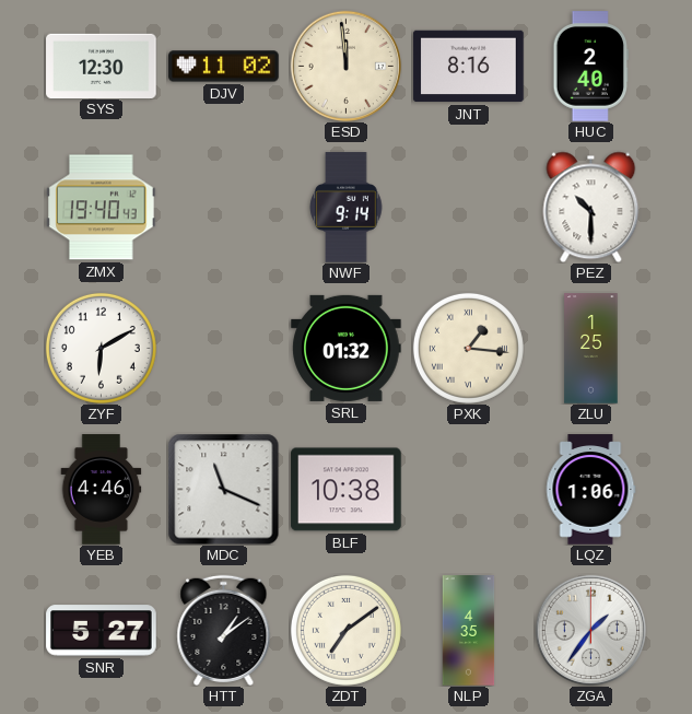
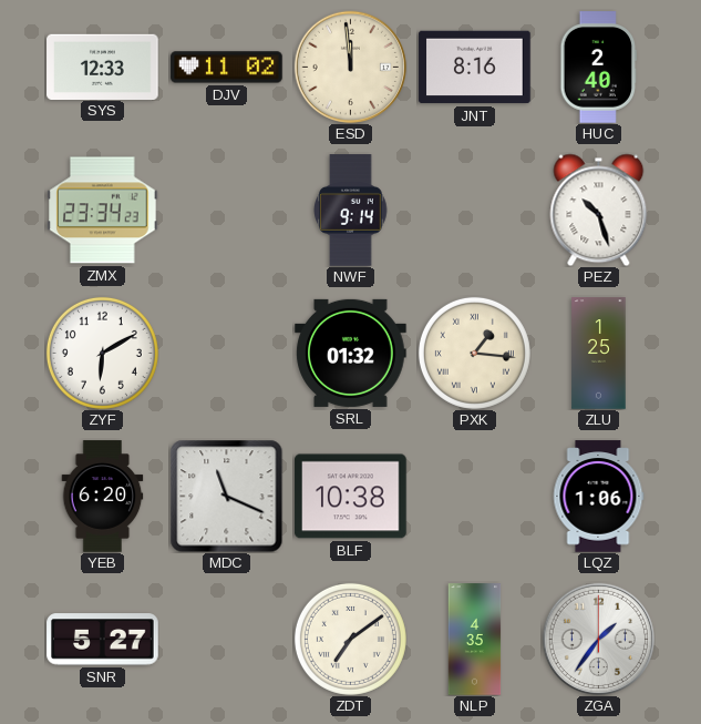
SYS: 12:30 -> 12:33 (103, 67)
ZMX: 19:40 -> 23:34 (103, 211)
PEZ: 10:30 -> 10:27 (599, 210)
YEB: 4:46 -> 6:20 (103, 497)
HTT: 1:09 -> none (224, 630)
